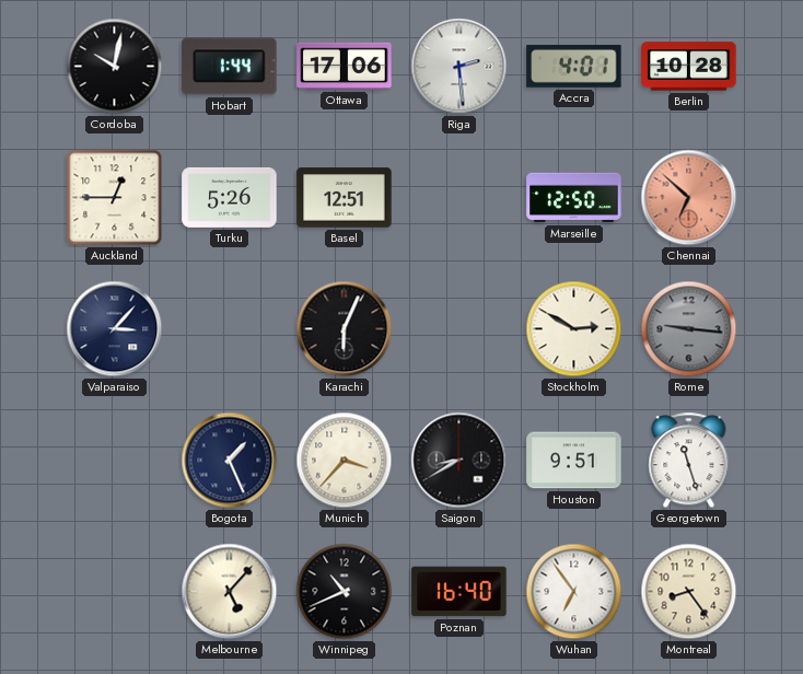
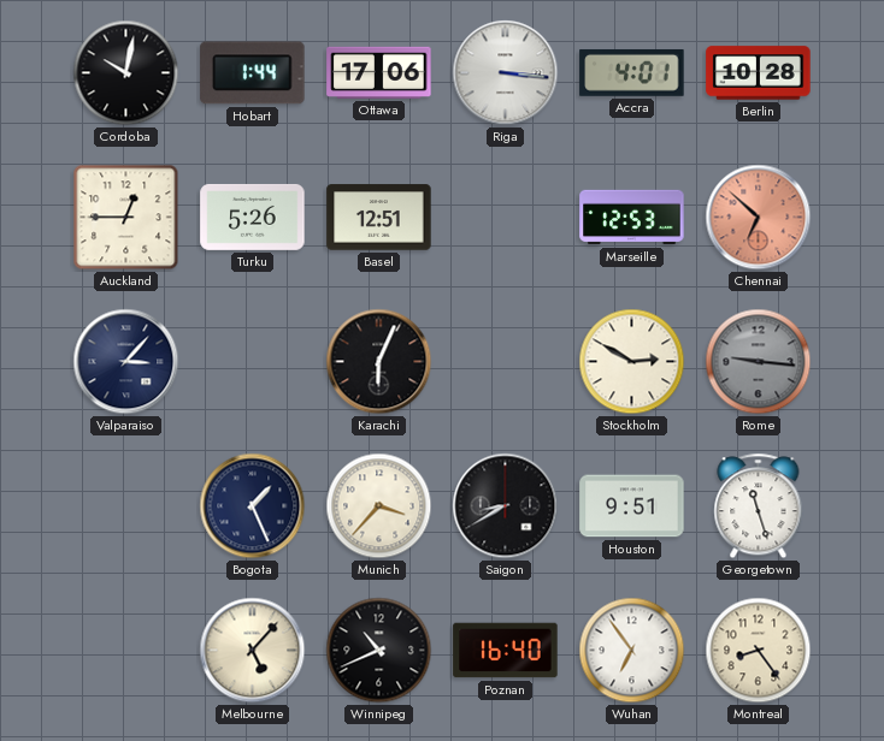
Riga: 2:29 -> 3:16 (506, 73)
Marseille: 12:50 -> 12:53 (632, 218)
